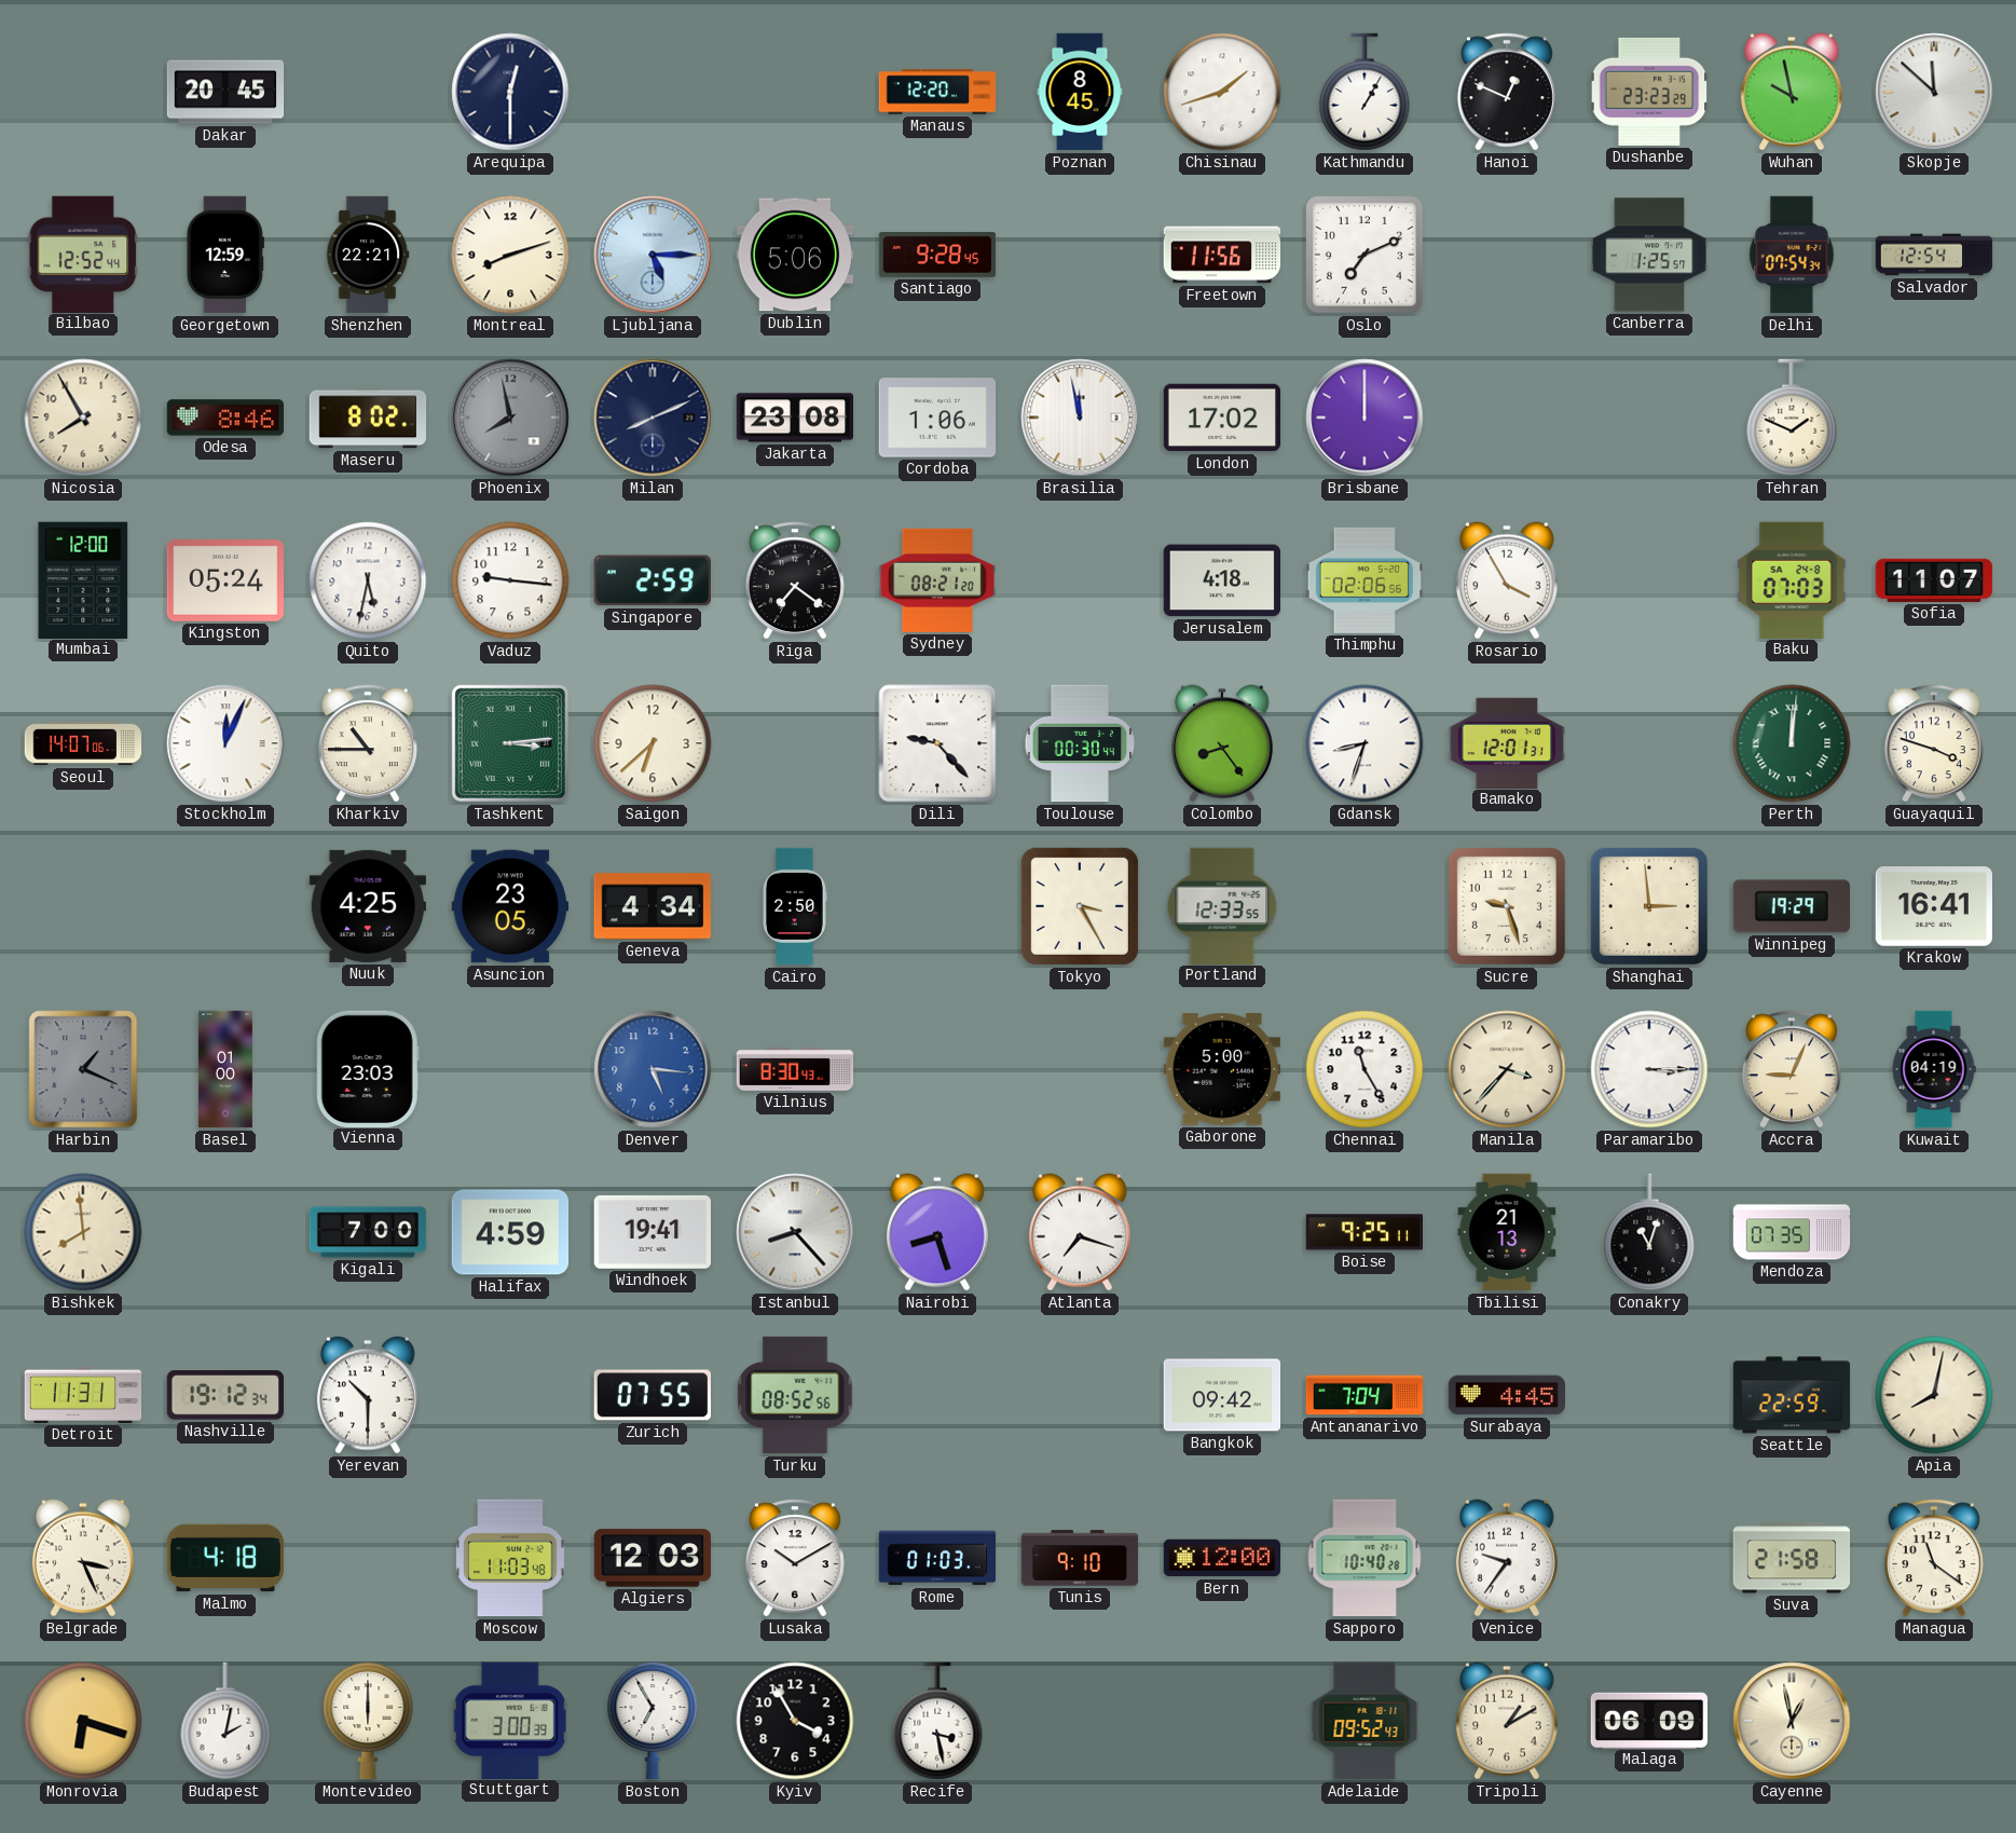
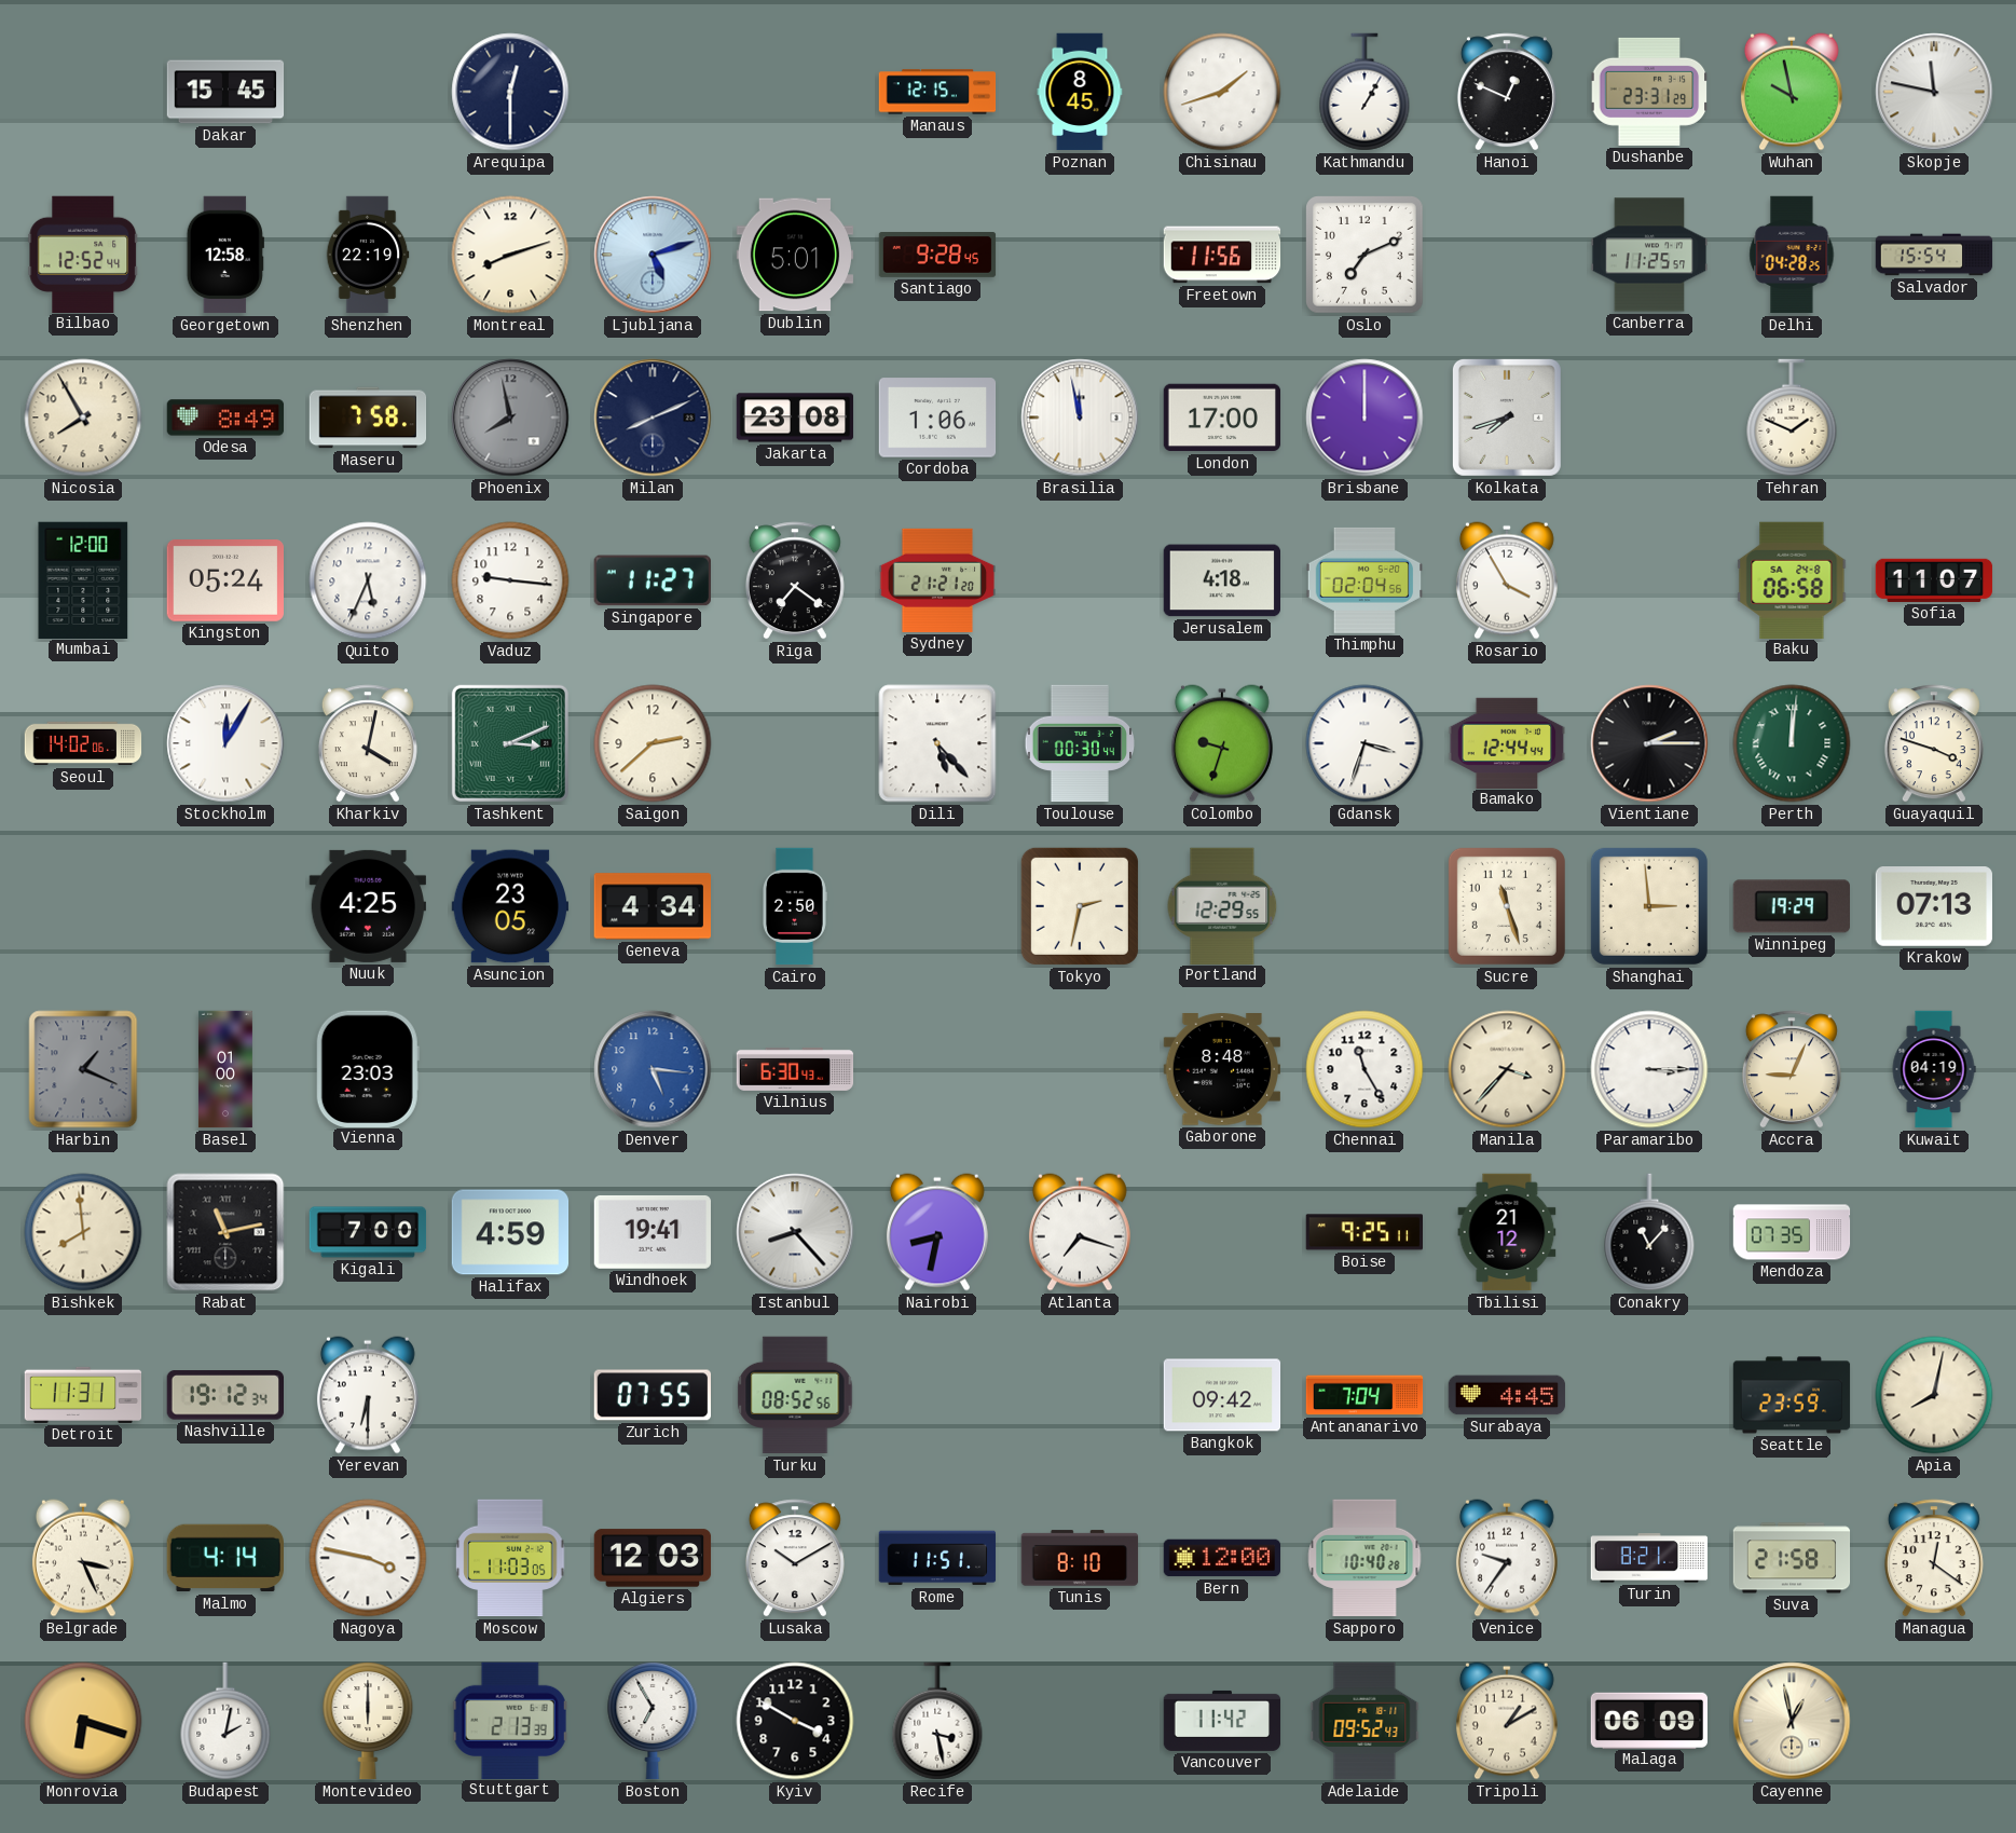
Dakar: 20:45 -> 15:45 (225, 92)
Manaus: 12:20 -> 12:15 (937, 92)
Dushanbe: 23:23 -> 23:31 (1649, 92)
Skopje: 11:52 -> 11:47 (1934, 92)
Georgetown: 12:59 -> 12:58 (225, 255)
Shenzhen: 22:21 -> 22:19 (368, 255)
Ljubljana: 5:15 -> 5:12 (653, 255)
Dublin: 5:06 -> 5:01 (795, 255)
Canberra: 1:25 -> 11:25 (1649, 255)
Delhi: 07:54 -> 04:28 (1792, 255)
Salvador: 12:54 -> 15:54 (1934, 255)
Odesa: 8:46 -> 8:49 (225, 418)
Maseru: 8:02 -> 7:58 (368, 418)
London: 17:02 -> 17:00 (1222, 418)
Kolkata: none -> 7:42 (1507, 418)
Quito: 5:32 -> 5:34 (368, 580)
Singapore: 2:59 -> 11:27 (653, 580)
Sydney: 08:21 -> 21:21 (937, 580)
Thimphu: 02:06 -> 02:04 (1364, 580)
Baku: 07:03 -> 06:58 (1792, 579)
Seoul: 14:07 -> 14:02 (83, 743)
Stockholm: 12:04 -> 12:05 (225, 743)
Kharkiv: 10:45 -> 4:02 (368, 743)
Tashkent: 3:14 -> 3:11 (510, 743)
Saigon: 6:38 -> 2:38 (653, 743)
Dili: 9:23 -> 5:23 (937, 743)
Colombo: 8:24 -> 9:33 (1222, 743)
Gdansk: 8:33 -> 3:33 (1364, 743)
Bamako: 12:01 -> 12:44 (1507, 742)
Vientiane: none -> 2:15 (1649, 743)
Tokyo: 3:25 -> 2:32 (1080, 906)
Portland: 12:33 -> 12:29 (1222, 905)
Sucre: 9:27 -> 11:27 (1507, 906)
Krakow: 16:41 -> 07:13 (1933, 907)
Vilnius: 8:30 -> 6:30 (795, 1069)
Gaborone: 5:00 -> 8:48 (1221, 1070)
Rabat: none -> 11:13 (225, 1232)
Nairobi: 8:27 -> 8:32 (937, 1232)
Tbilisi: 21:13 -> 21:12 (1507, 1232)
Conakry: 11:03 -> 11:07 (1649, 1232)
Yerevan: 10:30 -> 6:30 (368, 1395)
Seattle: 22:59 -> 23:59 (1792, 1395)
Malmo: 4:18 -> 4:14 (224, 1558)
Nagoya: none -> 3:47 (368, 1558)
Moscow: 11:03:48 -> 11:03:05 (510, 1558)
Rome: 01:03 -> 11:51 (937, 1558)
Tunis: 9:10 -> 8:10 (1080, 1558)
Turin: none -> 8:21 (1649, 1558)
Managua: 11:21 -> 12:21 (1934, 1558)
Stuttgart: 3:00 -> 2:13 (510, 1720)
Kyiv: 3:55 -> 3:50 (795, 1721)
Vancouver: none -> 11:42 (1222, 1721)
